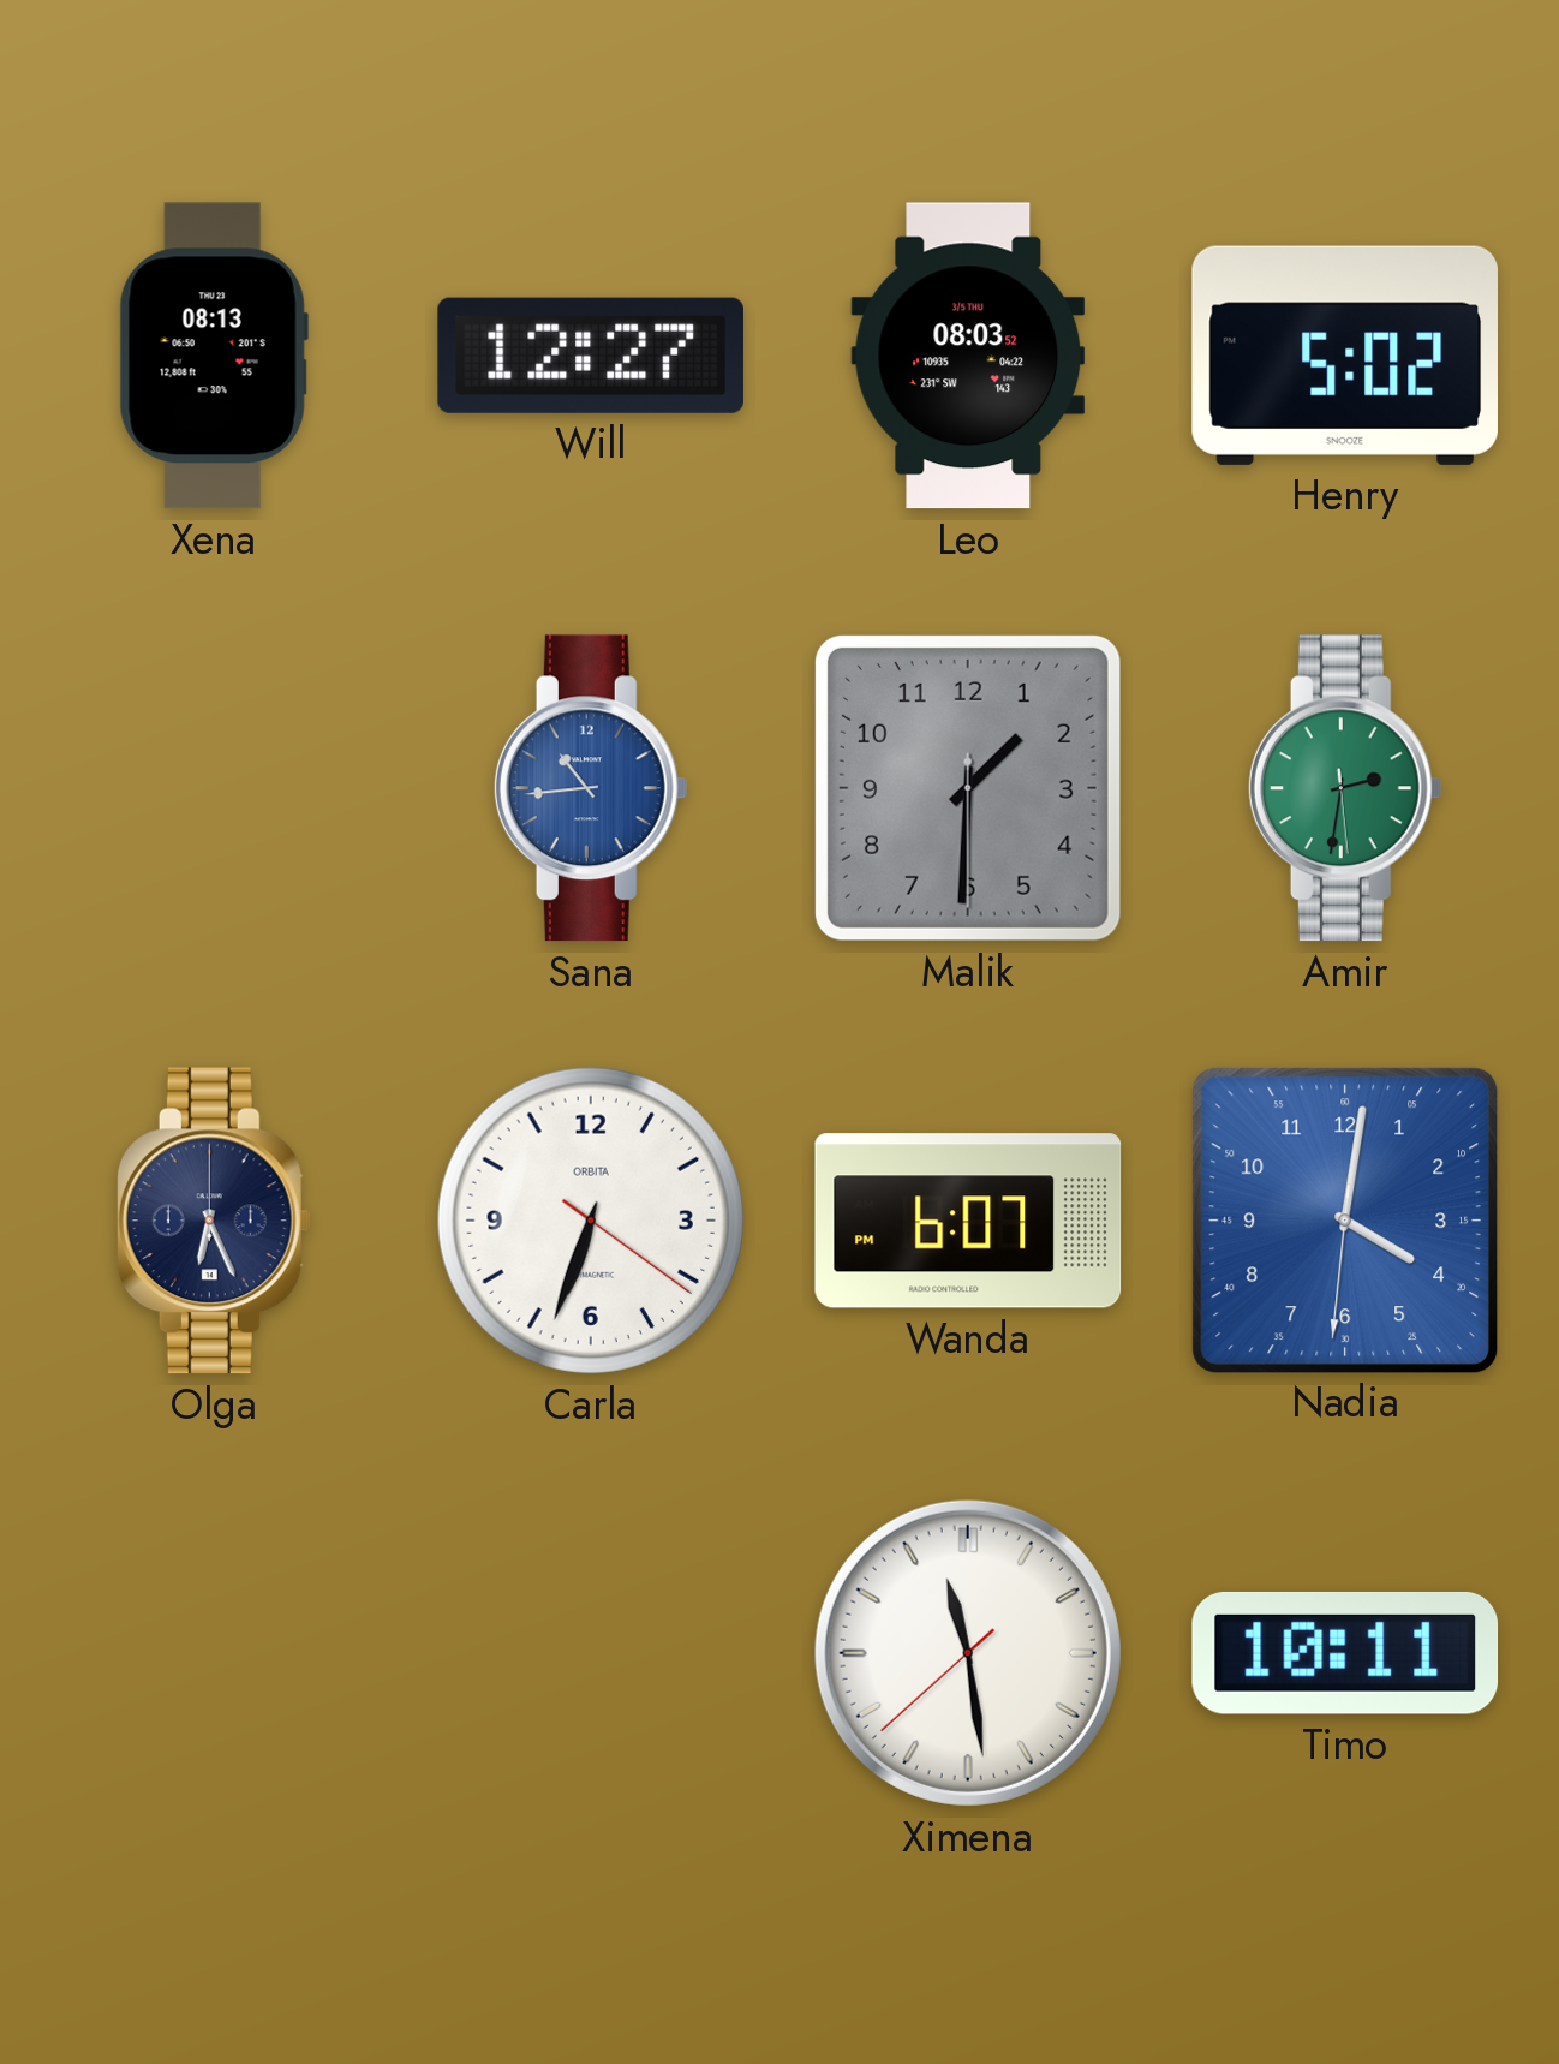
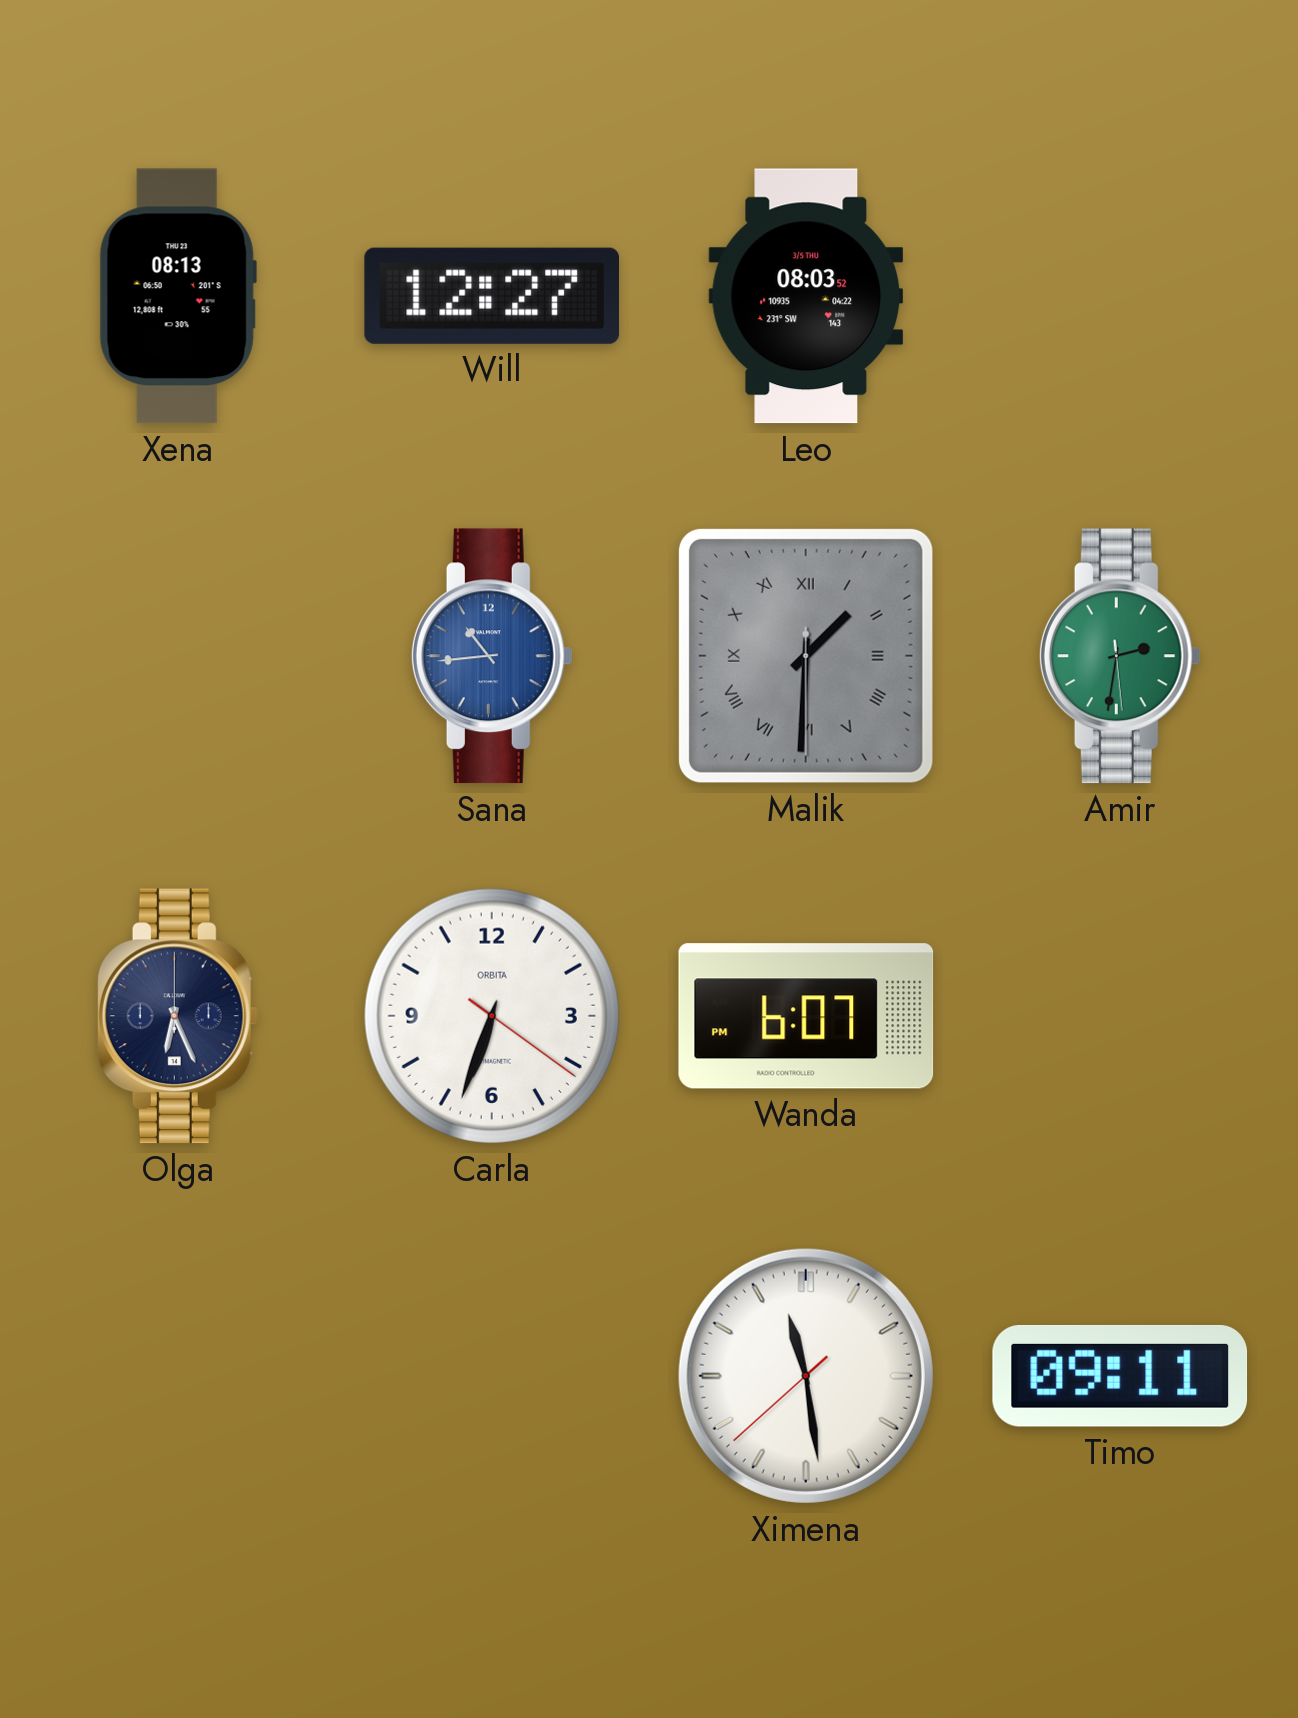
Henry: 5:02 -> none (1344, 356)
Malik numerals: Arabic -> Roman (806, 656)
Nadia: 4:01 -> none (1344, 1219)
Timo: 10:11 -> 09:11 (1120, 1376)
